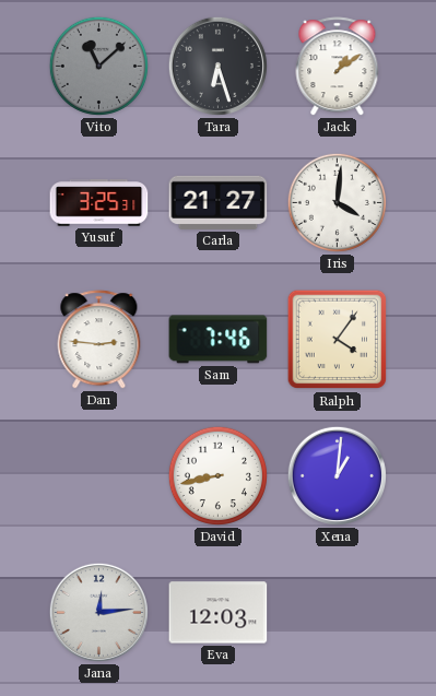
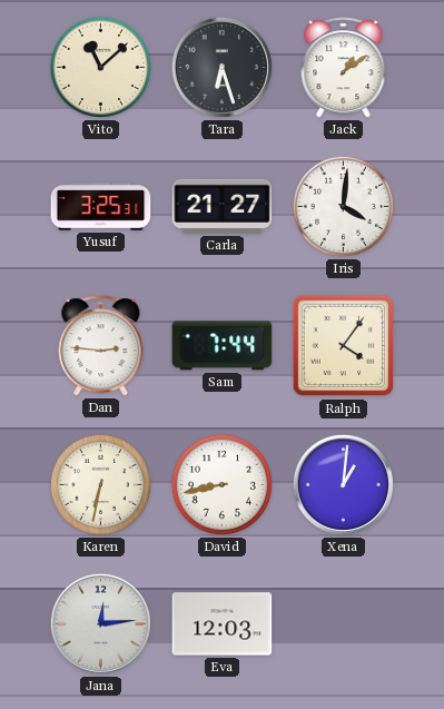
Vito dial: grey -> cream (100, 67)
Sam: 7:46 -> 7:44 (223, 346)
Karen: none -> 6:32 (100, 484)
